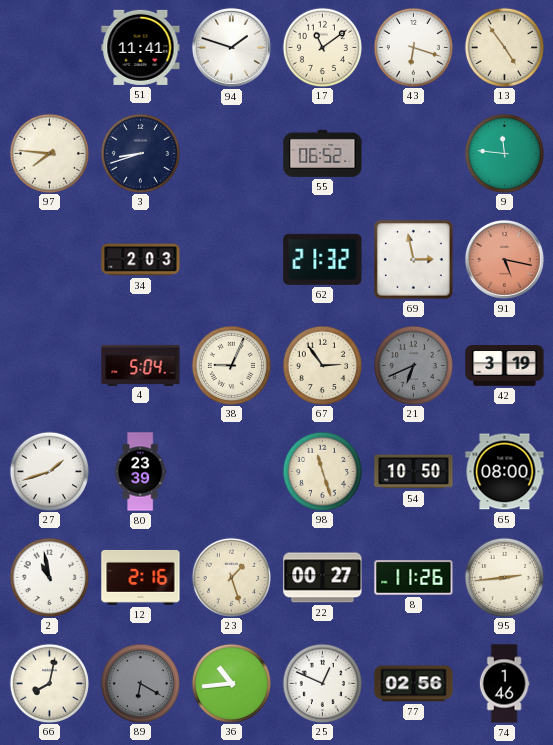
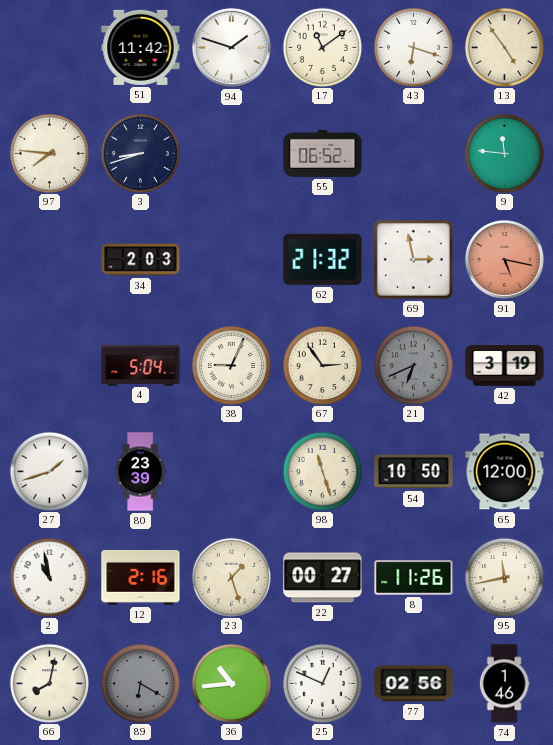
51: 11:41 -> 11:42 (141, 47)
65: 08:00 -> 12:00 (505, 472)
95: 2:44 -> 11:43 (504, 577)
